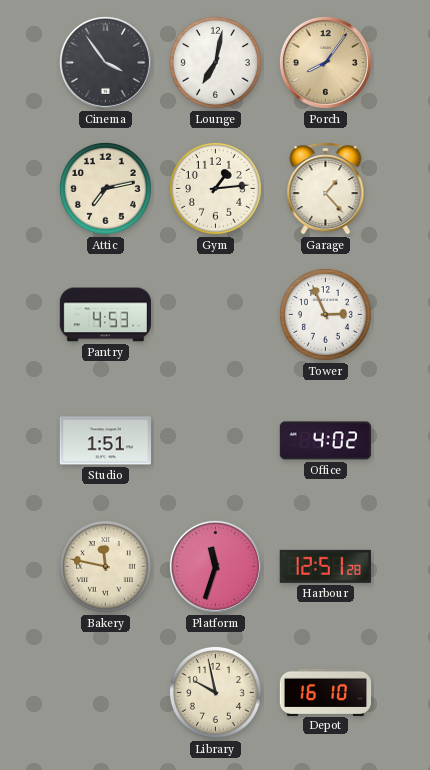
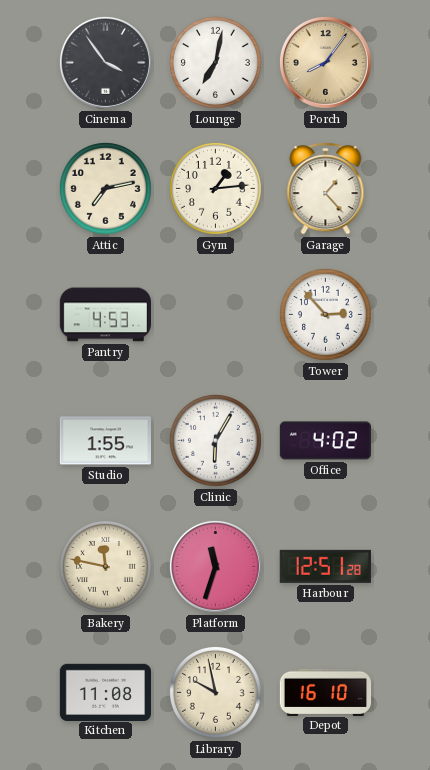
Tower: 2:56 -> 2:53 (325, 314)
Studio: 1:51 -> 1:55 (105, 441)
Clinic: none -> 6:05 (215, 440)
Kitchen: none -> 11:08 (105, 692)
